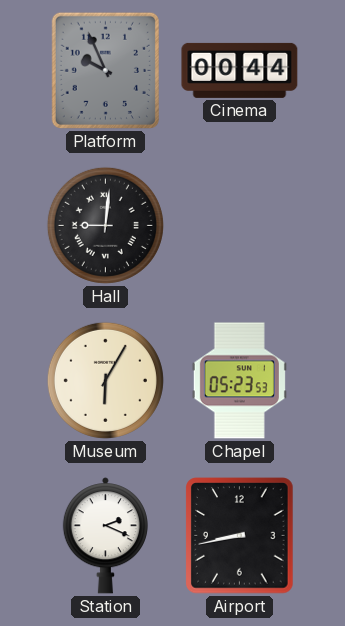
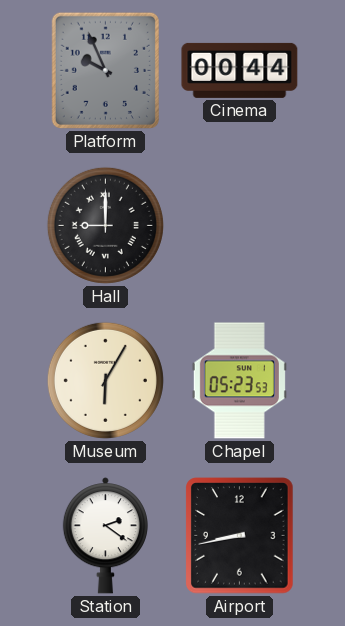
Hall: 9:01 -> 9:00 (105, 225)
Station: 2:19 -> 2:21 (105, 536)
